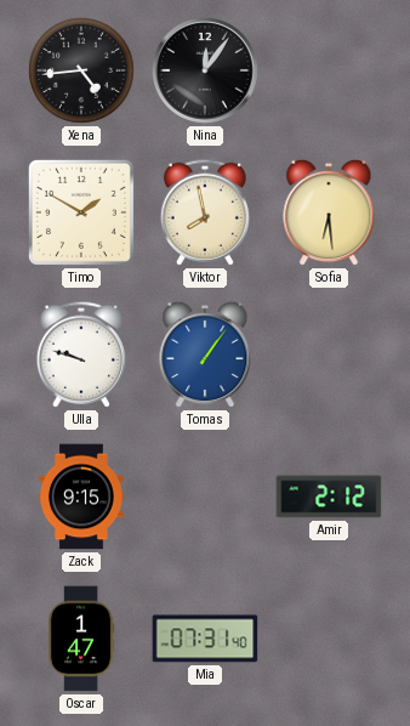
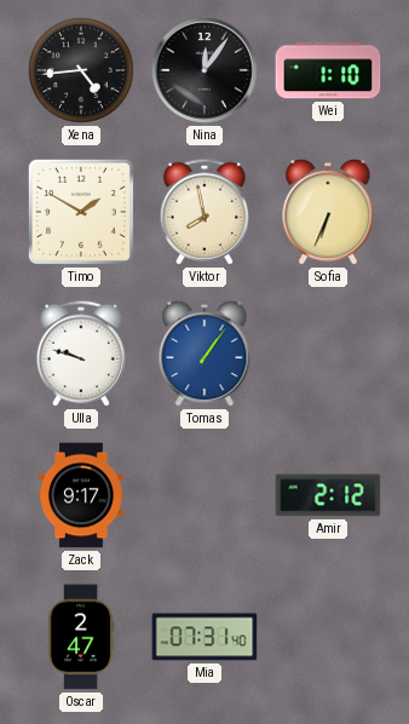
Wei: none -> 1:10 (328, 70)
Sofia: 6:29 -> 6:34 (328, 212)
Zack: 9:15 -> 9:17 (82, 495)
Oscar: 1:47 -> 2:47 (81, 637)
